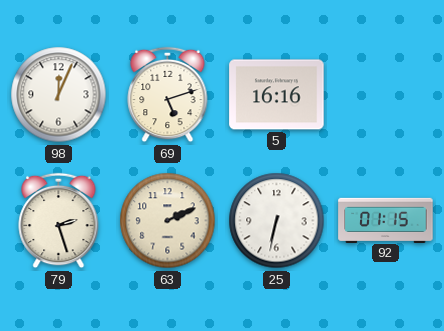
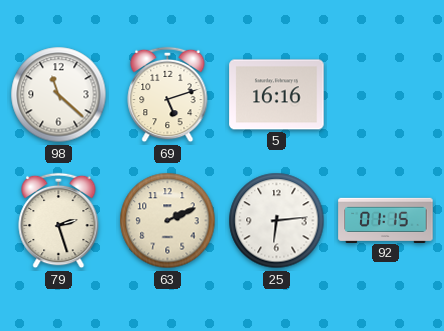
98: 12:04 -> 11:22 (59, 95)
25: 6:32 -> 6:14 (277, 221)
